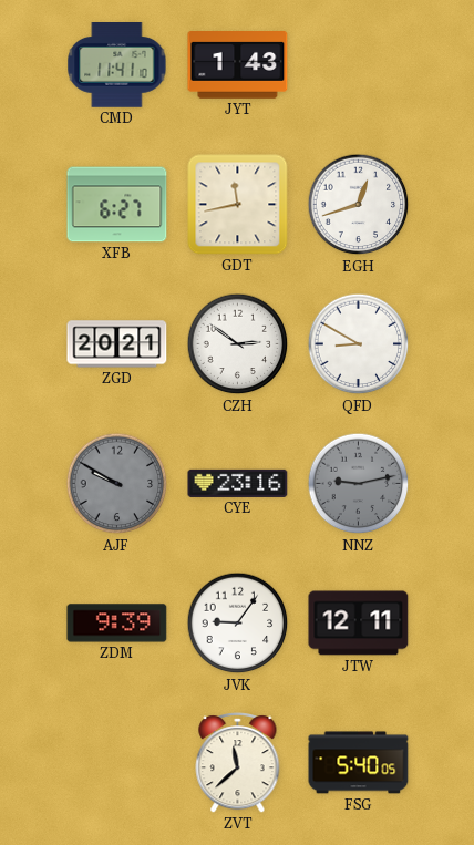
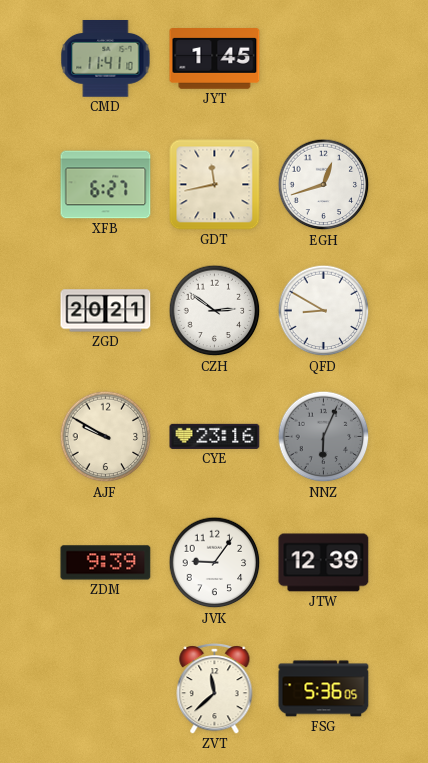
JYT: 1:43 -> 1:45 (215, 59)
AJF dial: grey -> cream (106, 437)
NNZ: 9:13 -> 6:04 (324, 437)
JTW: 12:11 -> 12:39 (324, 563)
FSG: 5:40 -> 5:36 (324, 689)
